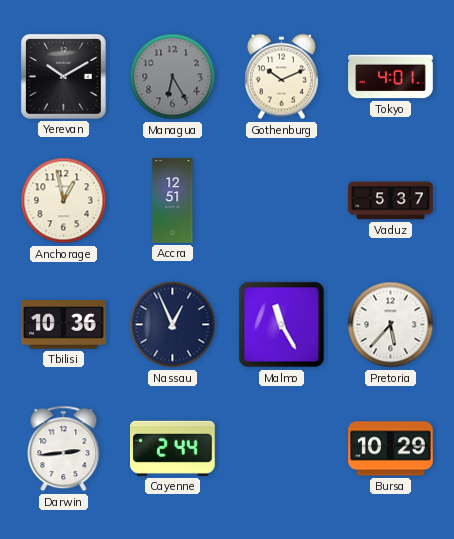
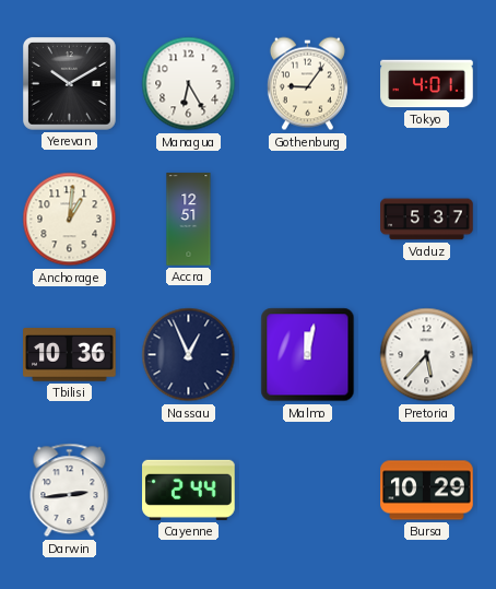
Managua dial: grey -> white (189, 84)
Gothenburg: 10:11 -> 9:06 (307, 84)
Anchorage: 12:58 -> 1:01 (70, 220)
Malmo: 11:25 -> 12:02 (308, 355)
